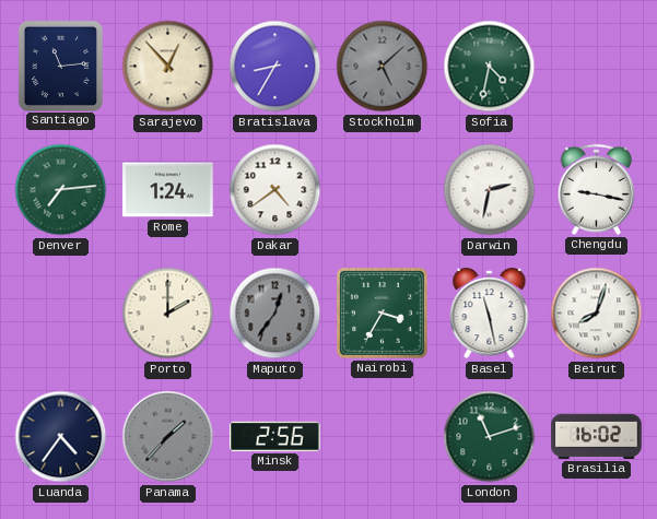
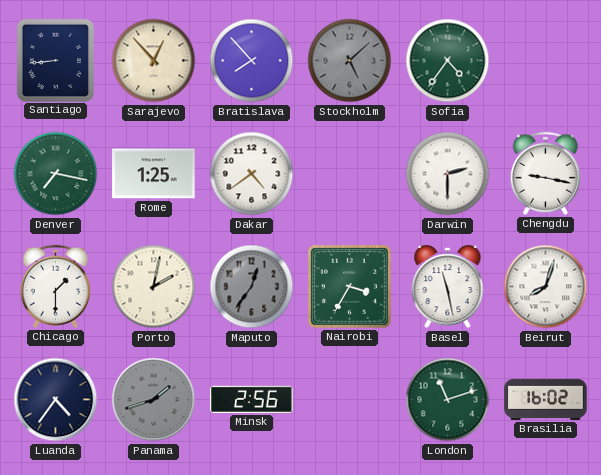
Santiago: 11:14 -> 8:44 (55, 60)
Bratislava: 8:35 -> 7:53 (252, 61)
Sofia: 4:32 -> 4:36 (448, 61)
Denver: 7:14 -> 7:17 (56, 174)
Rome: 1:24 -> 1:25 (154, 174)
Darwin: 2:32 -> 2:30 (448, 174)
Chicago: none -> 1:30 (55, 286)
Porto: 2:00 -> 2:02 (154, 287)
Panama: 1:37 -> 1:42 (154, 400)
